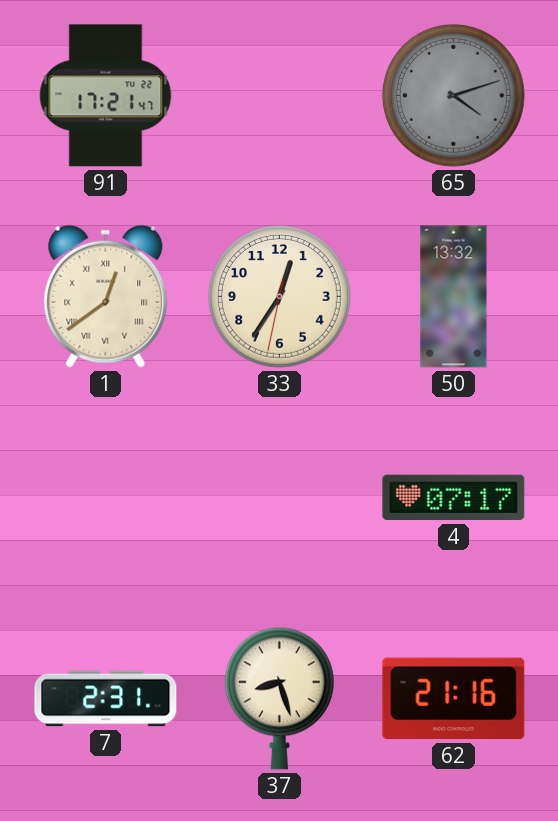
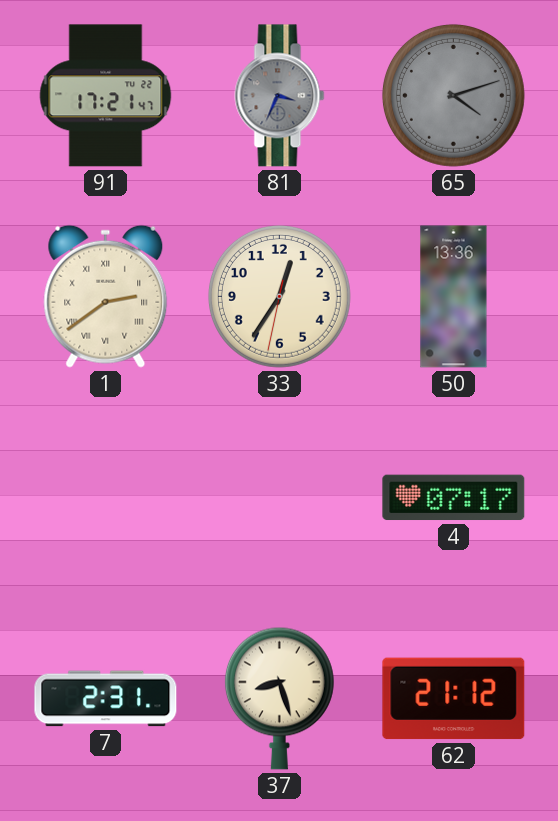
81: none -> 3:34 (280, 96)
1: 12:39 -> 2:39 (106, 296)
50: 13:32 -> 13:36 (454, 297)
62: 21:16 -> 21:12 (454, 699)
